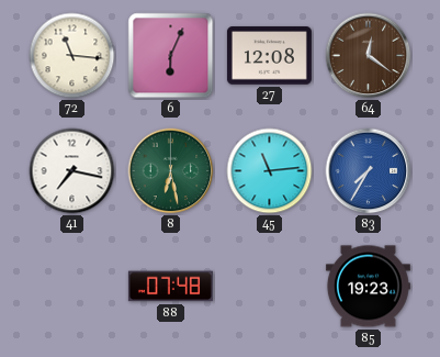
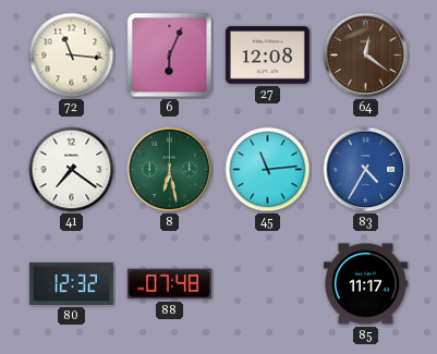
41: 7:17 -> 7:21 (72, 170)
83: 7:35 -> 4:35 (366, 170)
80: none -> 12:32 (71, 283)
85: 19:23 -> 11:17 (365, 284)
